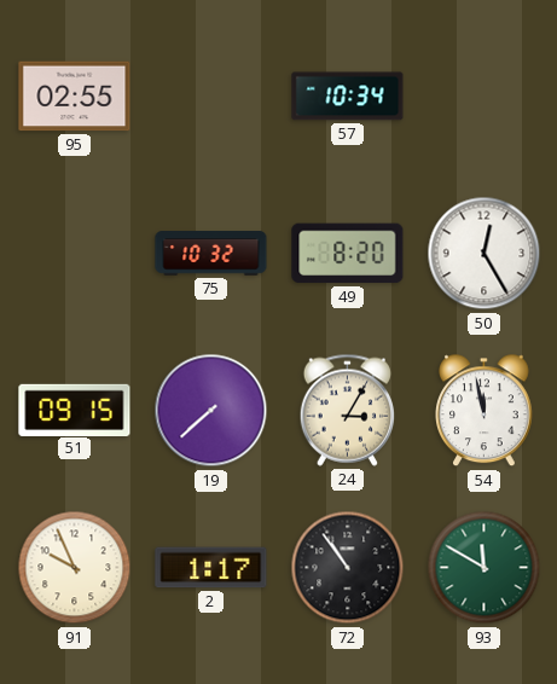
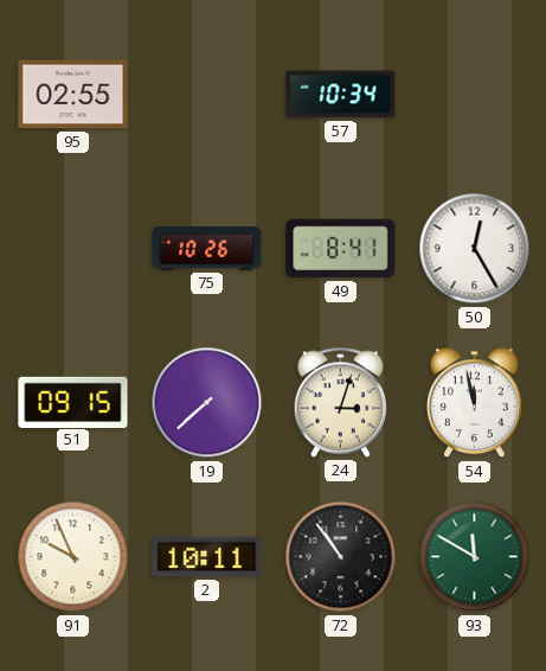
75: 10:32 -> 10:26 (207, 249)
49: 8:20 -> 8:41 (341, 249)
24: 3:05 -> 3:03 (340, 402)
2: 1:17 -> 10:11 (207, 557)
